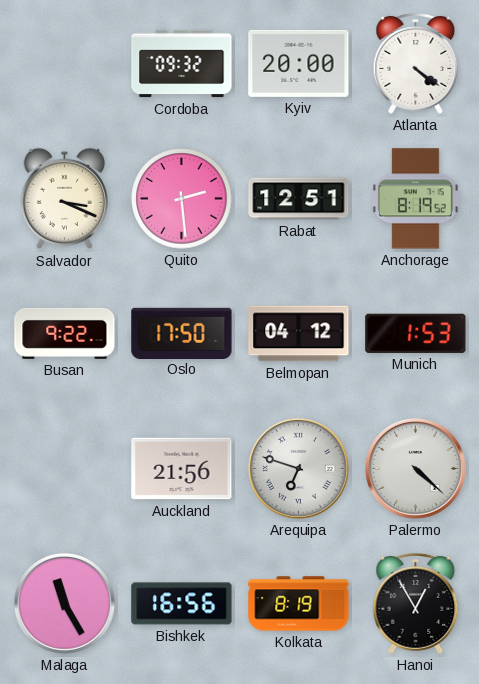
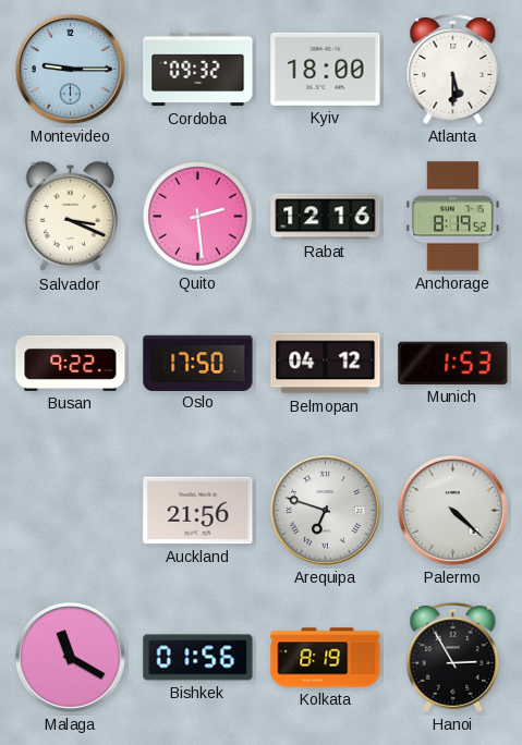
Montevideo: none -> 9:15 (71, 70)
Kyiv: 20:00 -> 18:00 (326, 69)
Atlanta: 4:21 -> 5:30 (453, 69)
Rabat: 12:51 -> 12:16 (326, 217)
Malaga: 11:25 -> 11:20 (71, 658)
Bishkek: 16:56 -> 01:56 (198, 658)
Hanoi: 12:55 -> 2:55 (453, 657)
